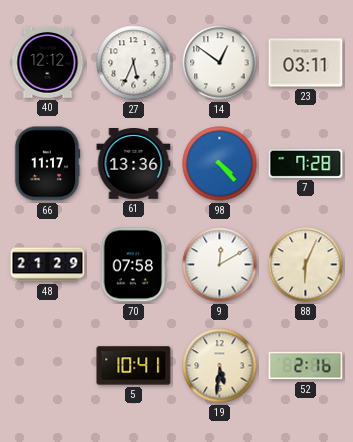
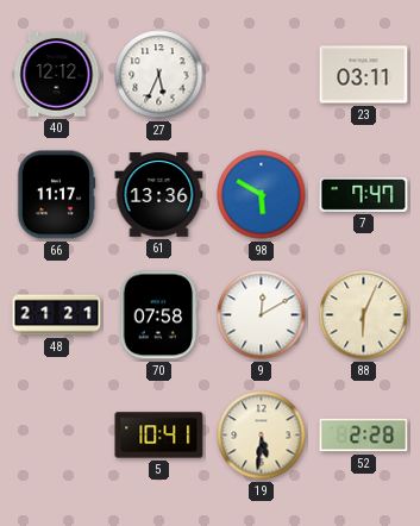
14: 12:51 -> none (220, 63)
98: 4:23 -> 5:50 (262, 195)
7: 7:28 -> 7:47 (364, 194)
48: 21:29 -> 21:21 (57, 315)
52: 2:16 -> 2:28 (364, 436)
